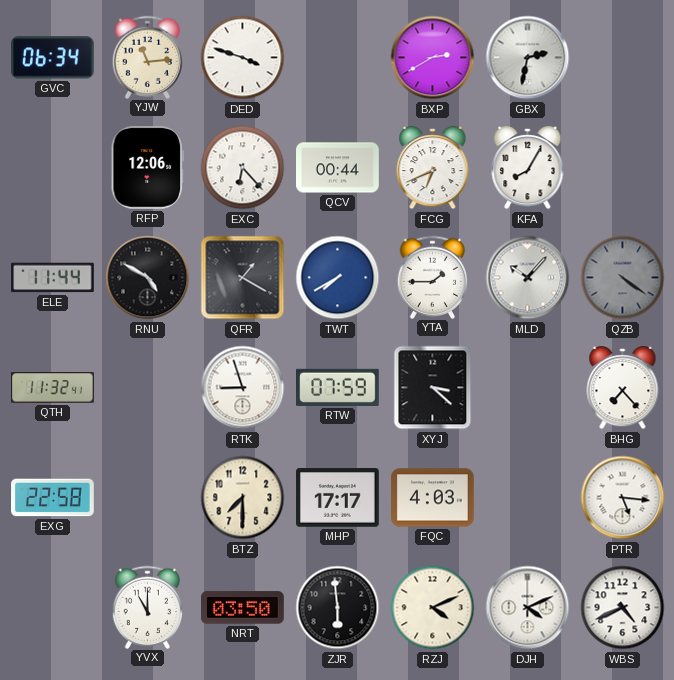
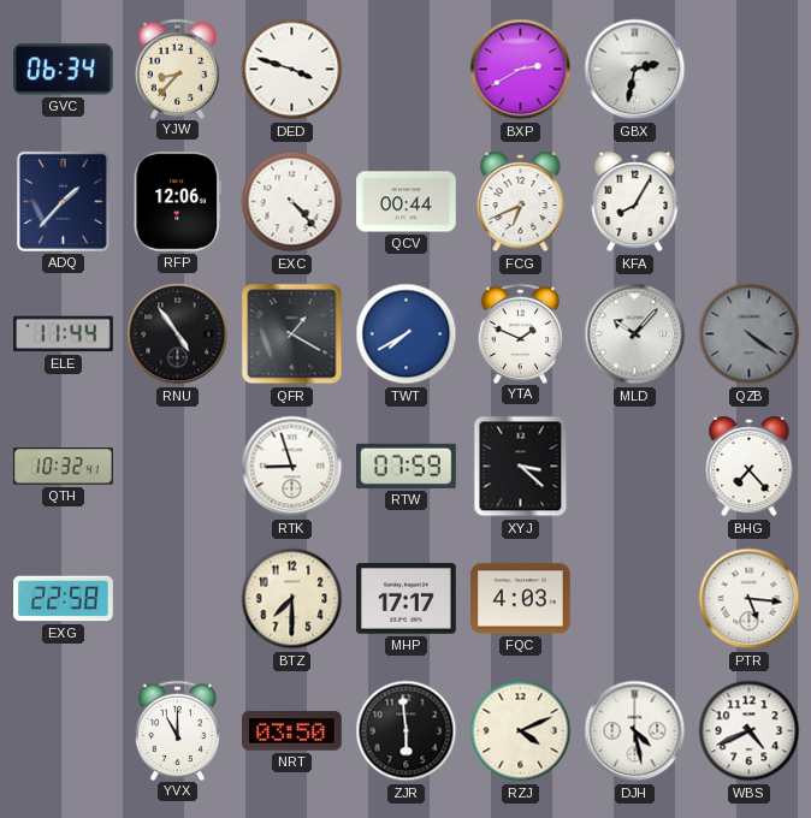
YJW: 11:14 -> 8:37 (178, 69)
ADQ: none -> 1:37 (63, 201)
EXC: 6:23 -> 4:23 (292, 202)
RNU: 4:50 -> 4:54 (178, 334)
YTA: 1:45 -> 1:49 (521, 333)
QTH: 11:32 -> 10:32 (64, 467)
DJH: 4:11 -> 4:28 (635, 731)
